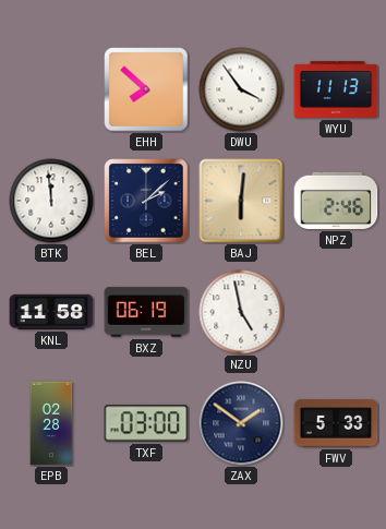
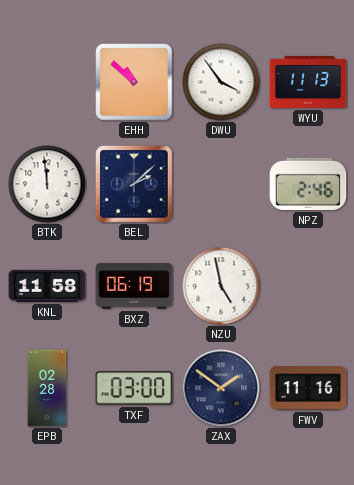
EHH: 7:52 -> 10:52 (134, 82)
BAJ: 6:01 -> none (241, 201)
FWV: 5:33 -> 11:16 (308, 388)
